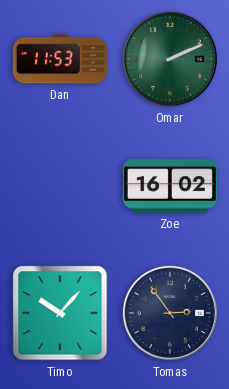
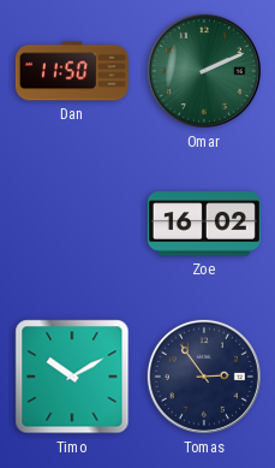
Dan: 11:53 -> 11:50 (72, 71)
Timo: 10:07 -> 10:10 (72, 377)
